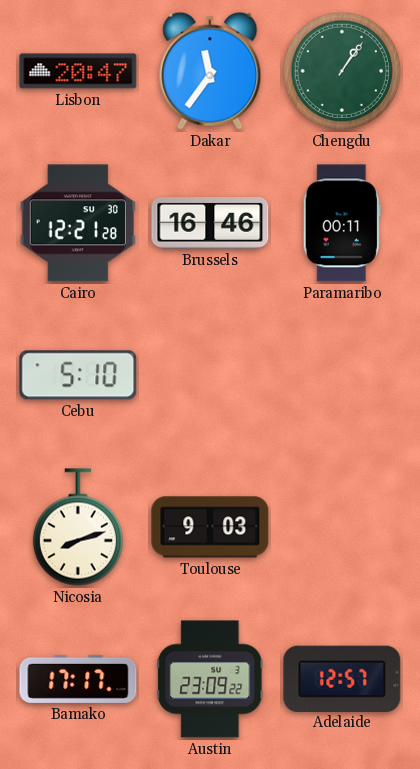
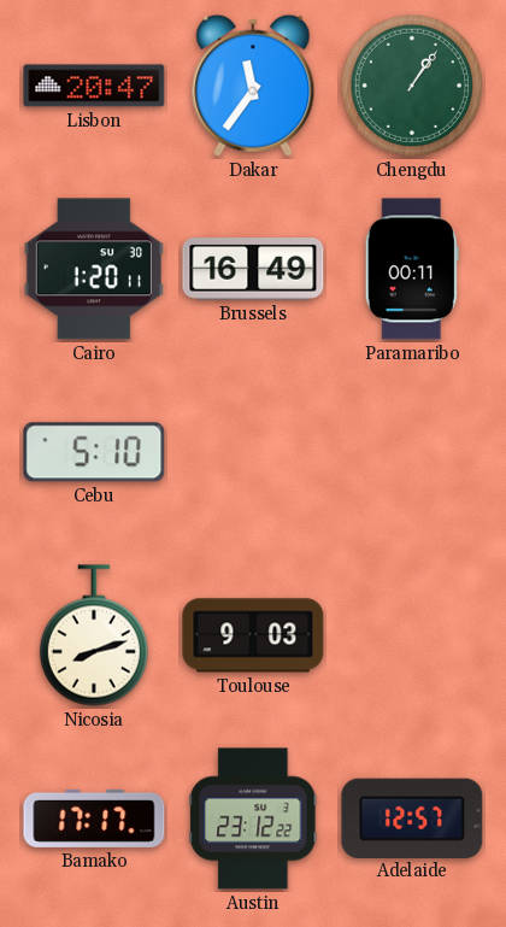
Cairo: 12:21 -> 1:20 (94, 269)
Brussels: 16:46 -> 16:49 (253, 270)
Austin: 23:09 -> 23:12 (253, 819)
